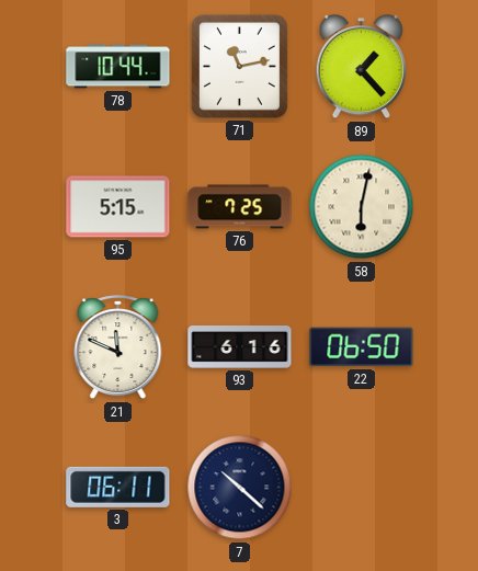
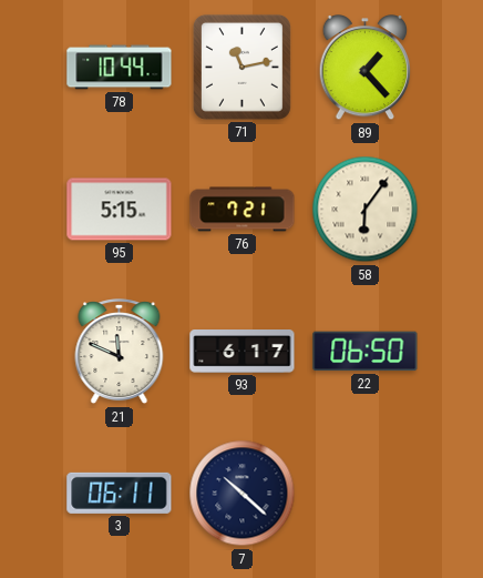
76: 7:25 -> 7:21 (243, 210)
58: 6:02 -> 6:06 (366, 210)
93: 6:16 -> 6:17 (243, 352)
